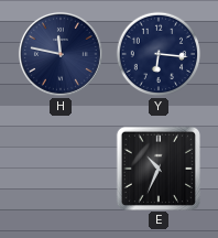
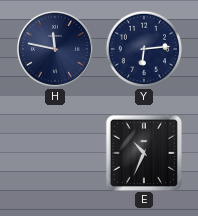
Y: 6:16 -> 6:14 (144, 49)
